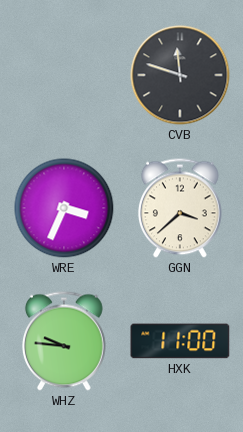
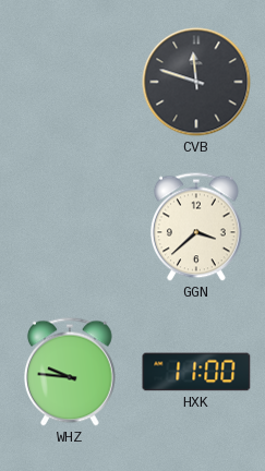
WRE: 3:34 -> none (64, 208)
